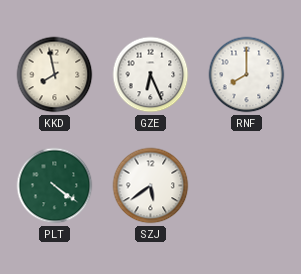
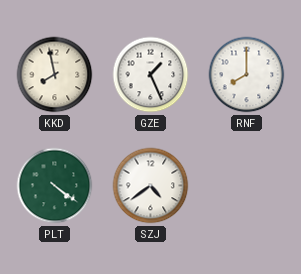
GZE: 6:26 -> 1:26 (151, 75)
SZJ: 5:39 -> 4:39 (151, 186)
